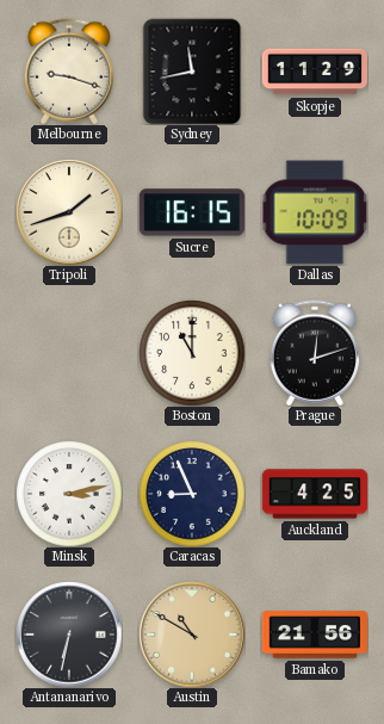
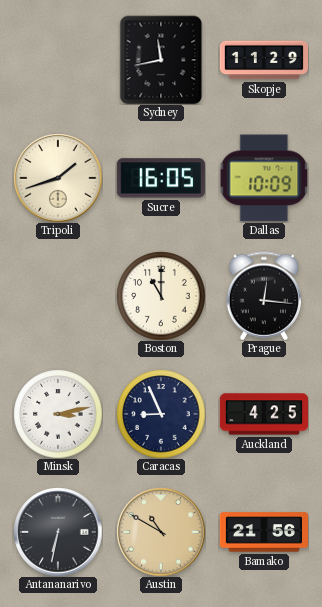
Melbourne: 9:18 -> none (68, 72)
Sucre: 16:15 -> 16:05 (161, 178)
Prague: 12:12 -> 12:16 (263, 296)
